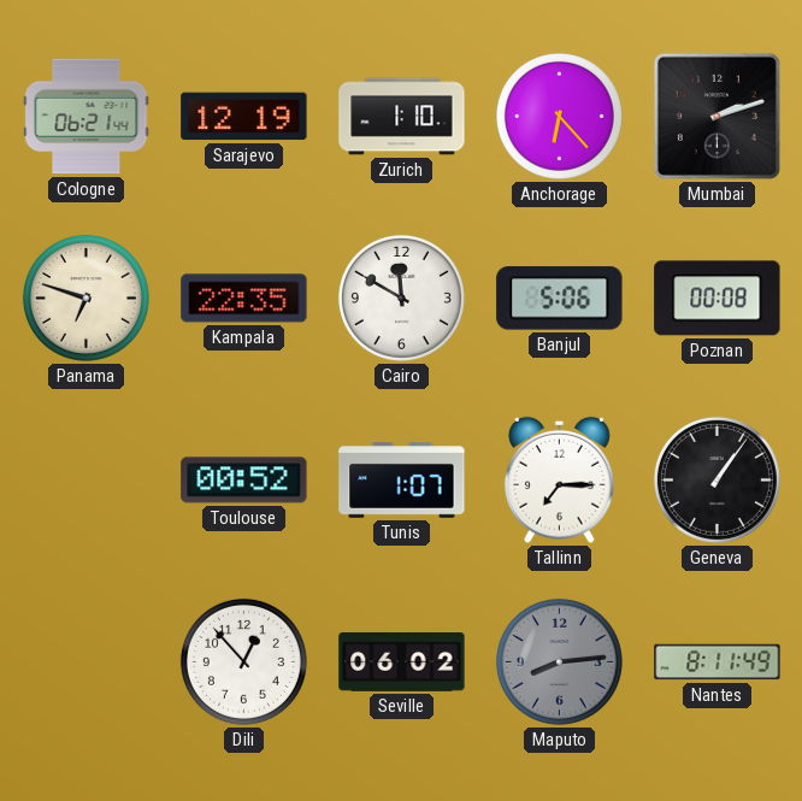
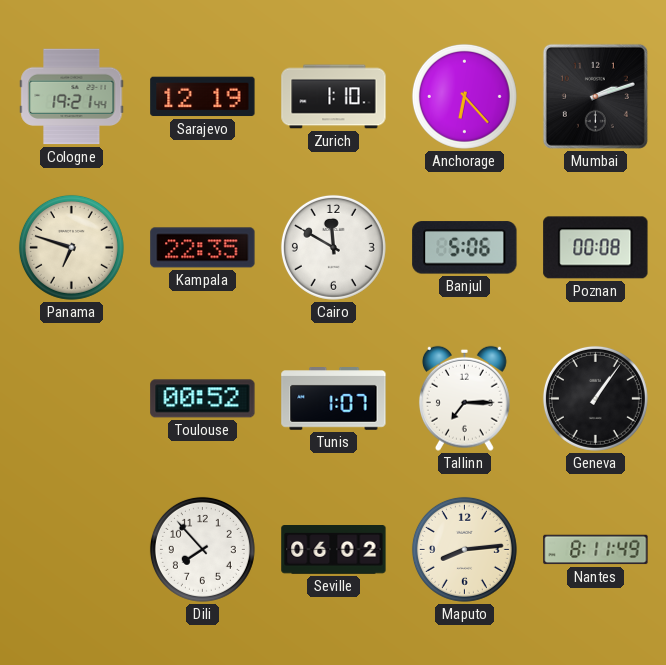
Cologne: 06:21 -> 19:21 (72, 97)
Dili: 12:53 -> 7:53 (202, 549)
Maputo dial: grey -> cream (464, 549)
